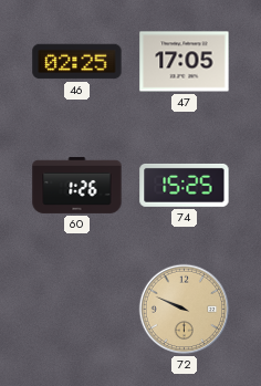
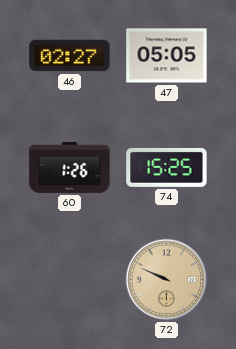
46: 02:25 -> 02:27 (70, 56)
47: 17:05 -> 05:05 (167, 56)
